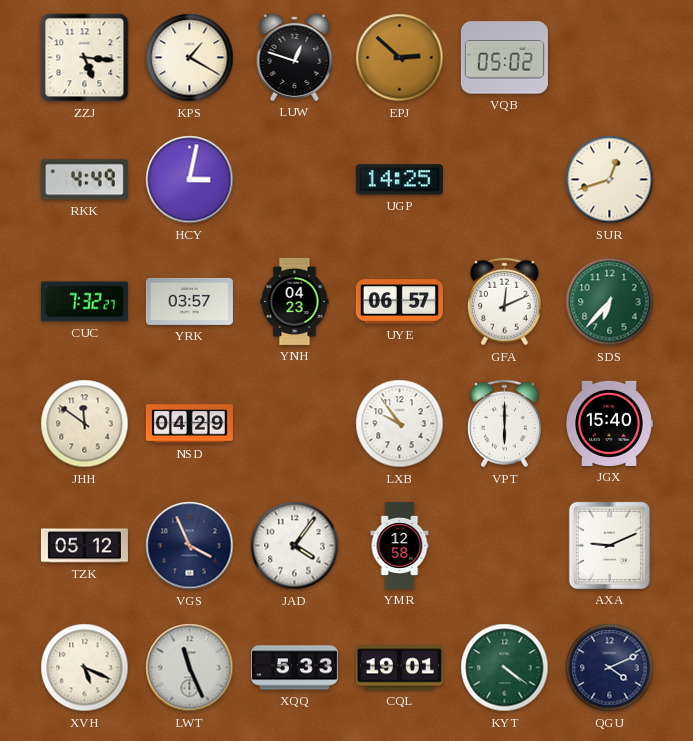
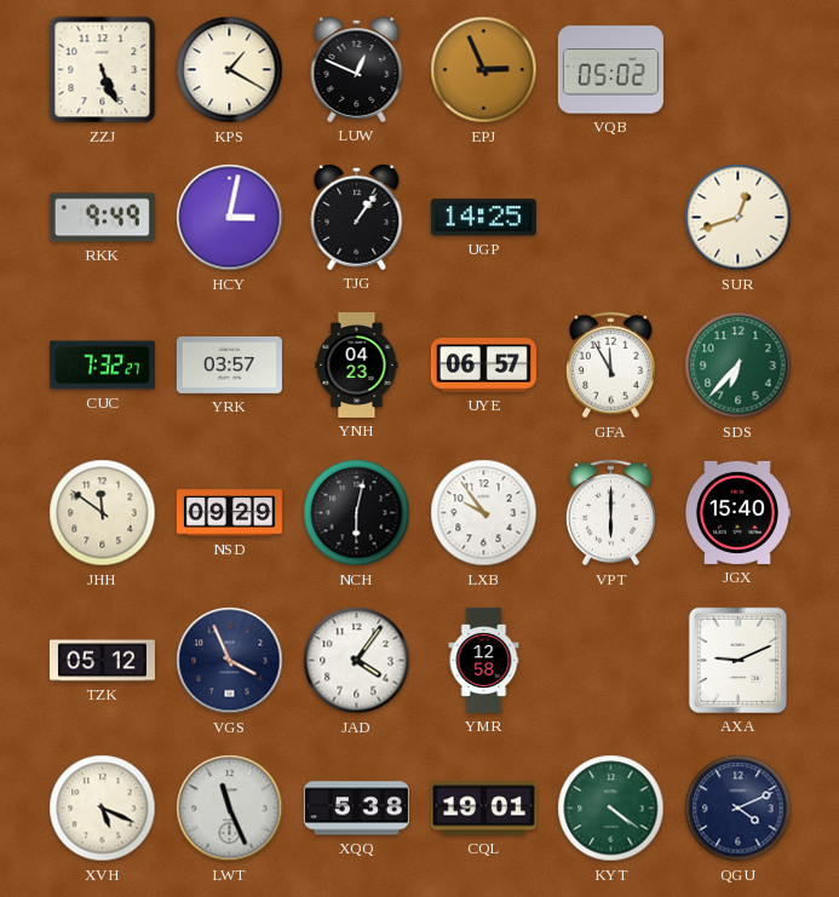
ZZJ: 5:16 -> 5:26 (103, 70)
LUW: 12:48 -> 12:49 (357, 69)
EPJ: 2:52 -> 2:56 (484, 70)
RKK: 4:49 -> 9:49 (102, 218)
TJG: none -> 1:06 (357, 217)
GFA: 12:11 -> 11:55 (610, 366)
NSD: 04:29 -> 09:29 (229, 513)
NCH: none -> 6:02 (357, 513)
XQQ: 5:33 -> 5:38 (356, 809)
